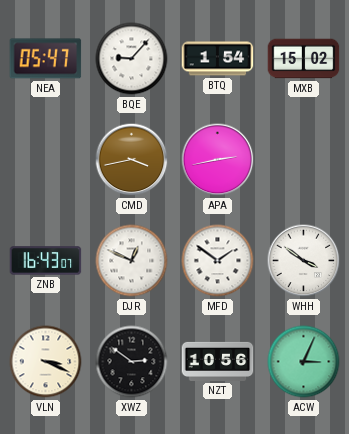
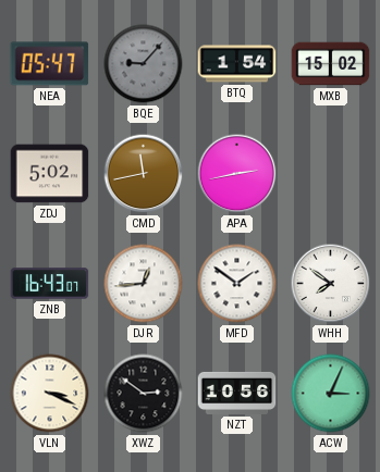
BQE dial: white -> grey (144, 64)
ZDJ: none -> 5:02 (50, 174)
CMD: 3:43 -> 11:43 (144, 174)
DJR: 12:49 -> 12:44 (144, 284)
WHH: 3:51 -> 7:51 (331, 284)
